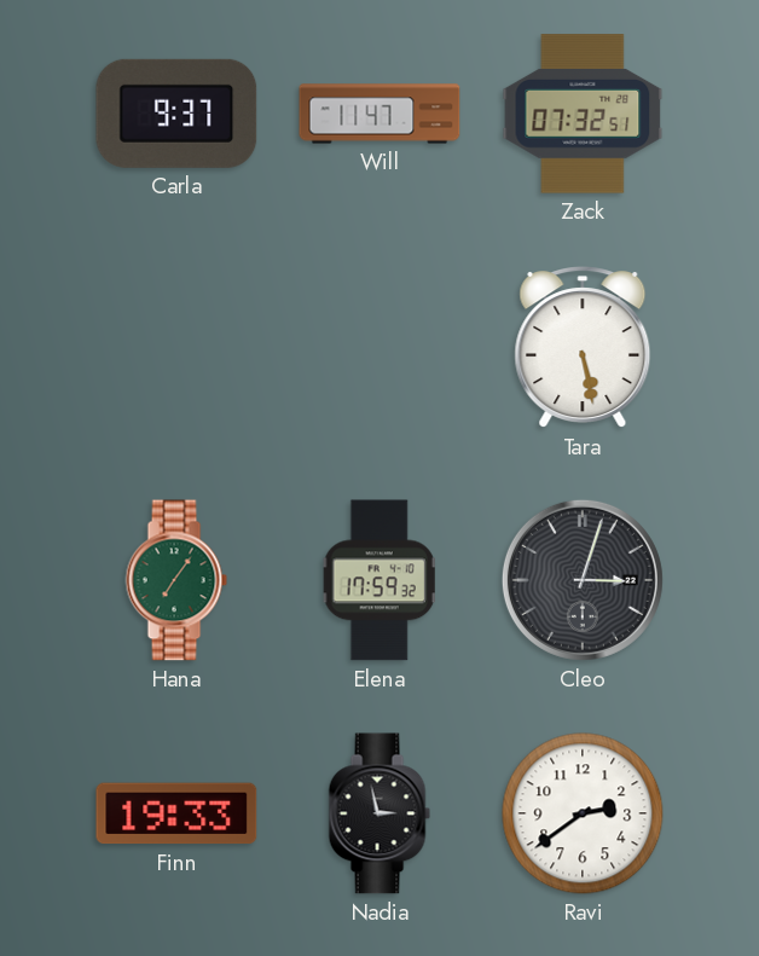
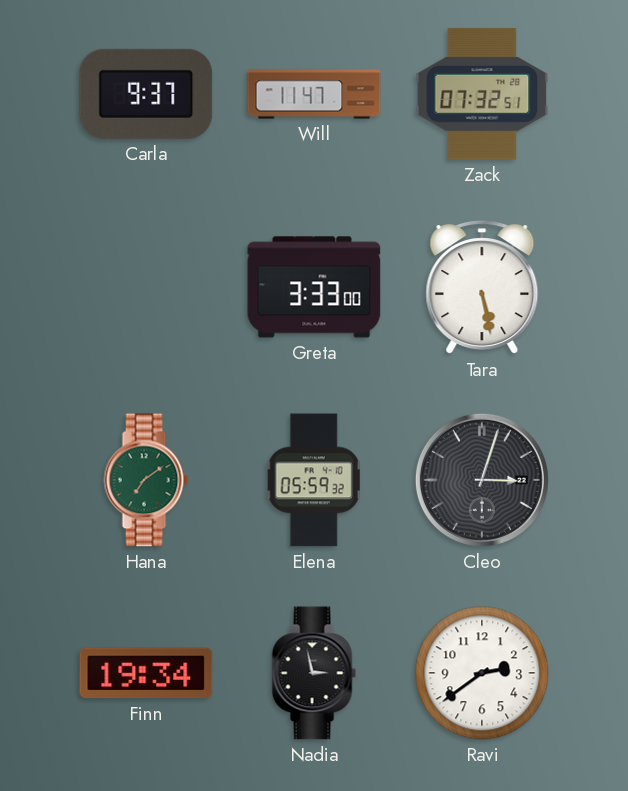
Greta: none -> 3:33 (314, 287)
Hana: 7:06 -> 7:09 (146, 480)
Elena: 17:59 -> 05:59 (314, 480)
Finn: 19:33 -> 19:34 (146, 673)
